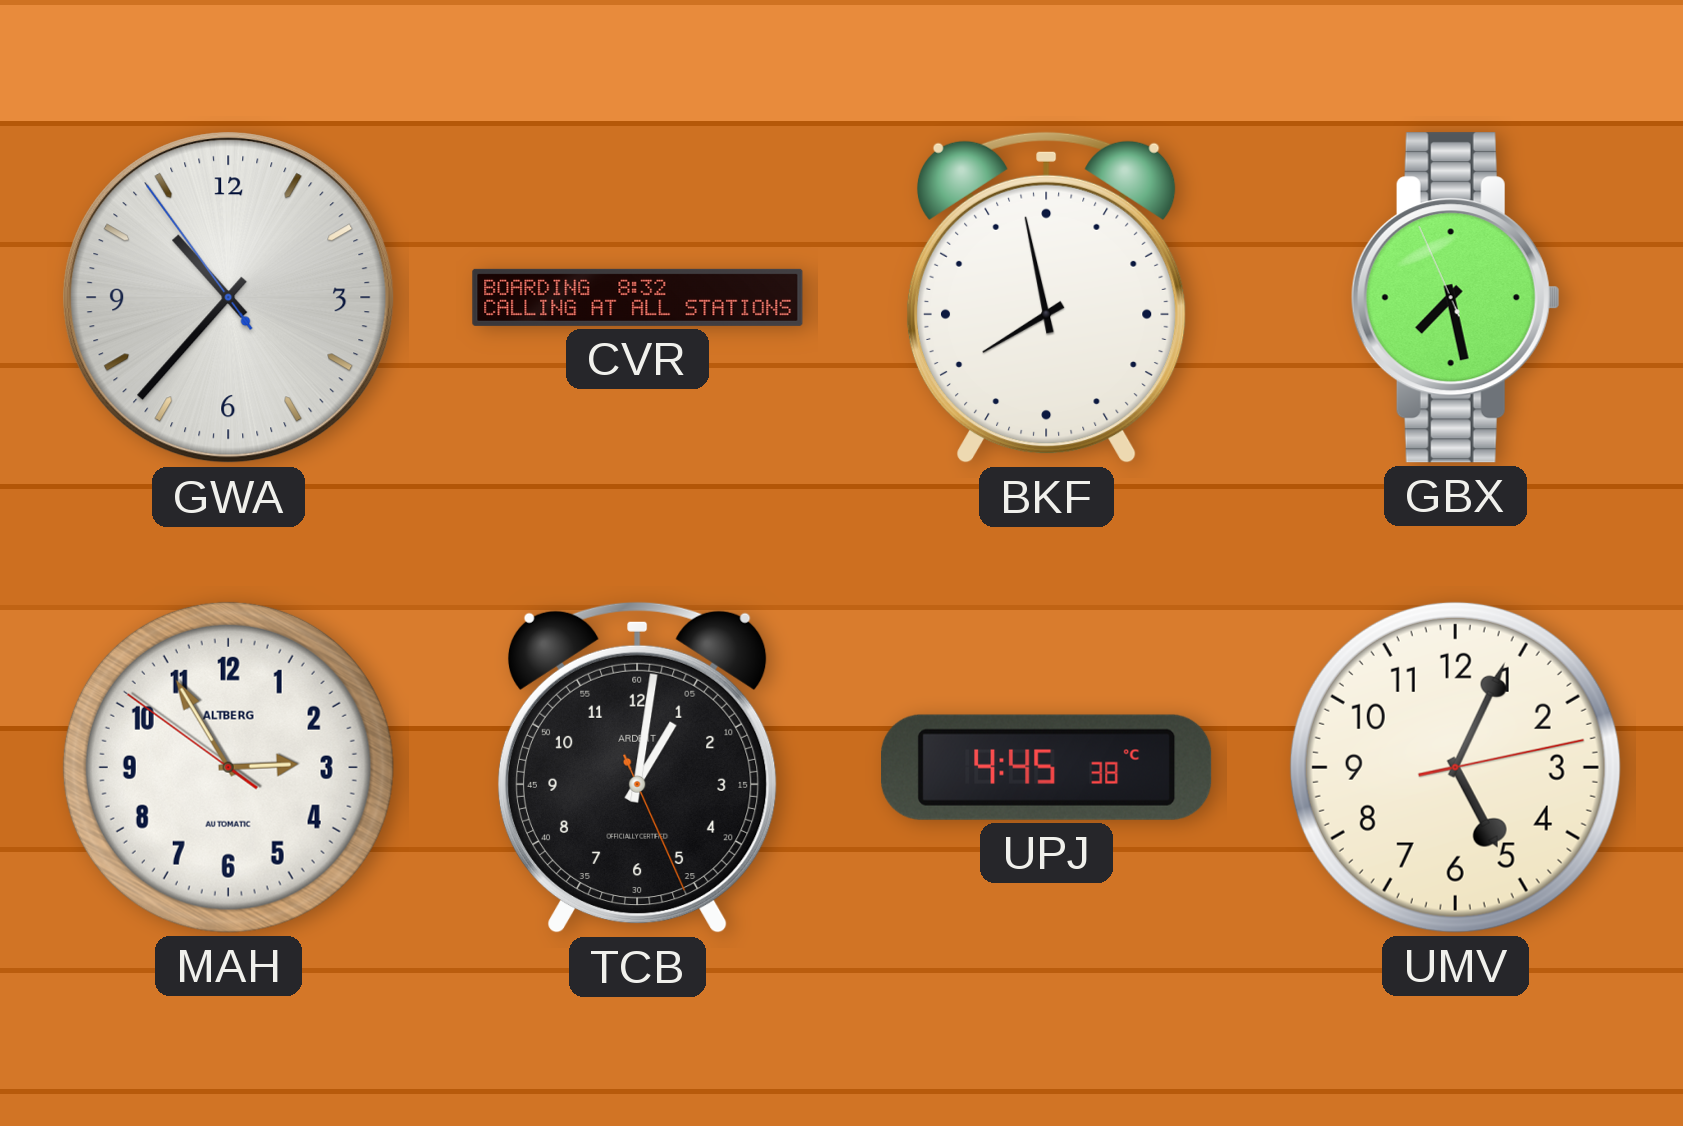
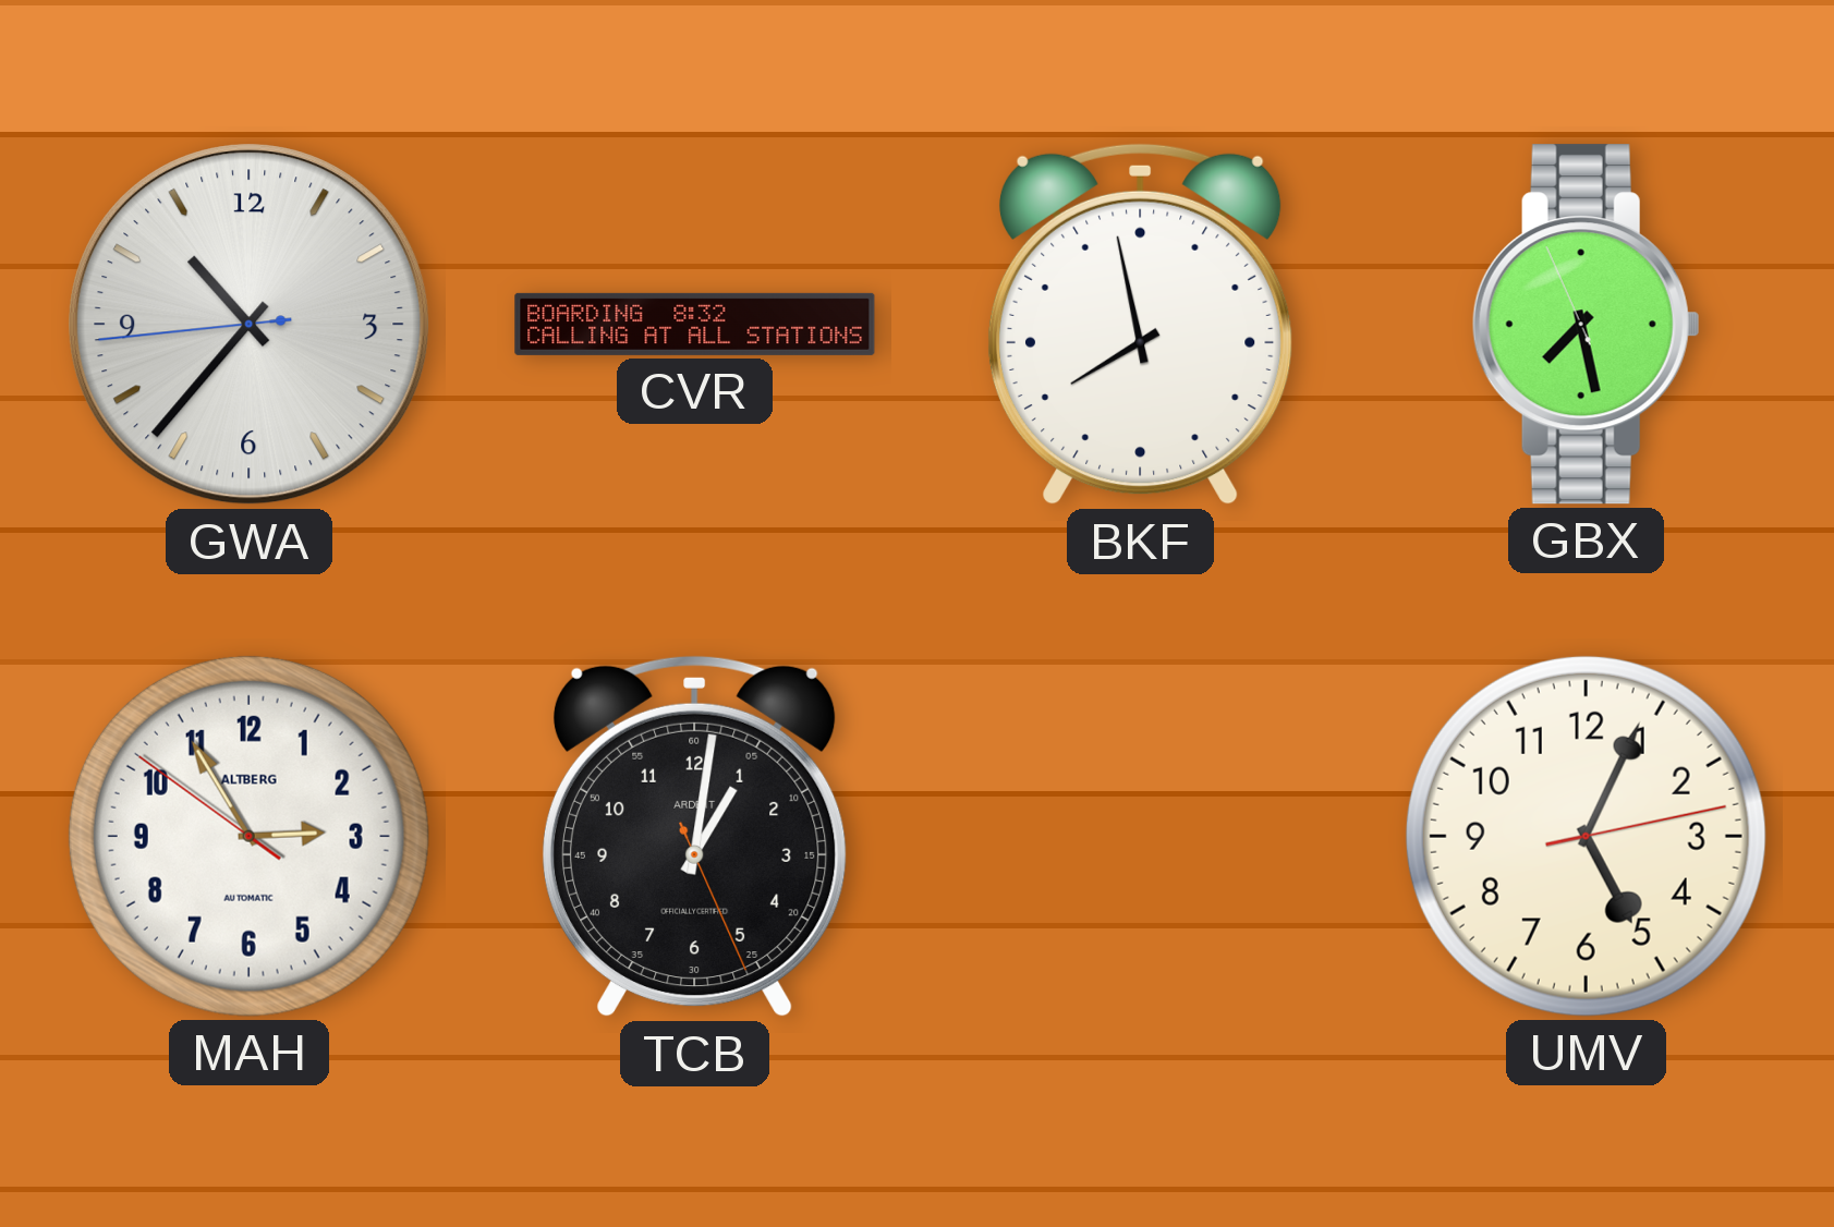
GWA: 10:36:54 -> 10:36:44 (250, 325)
UPJ: 4:45 -> none (1047, 767)
